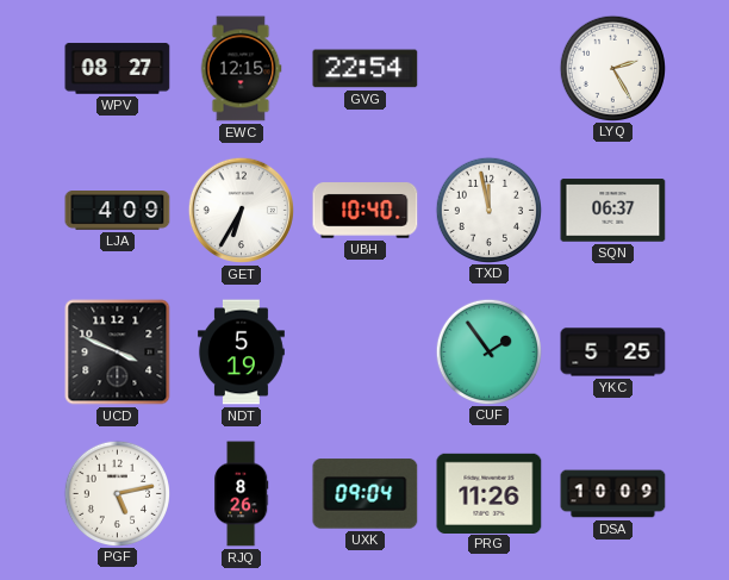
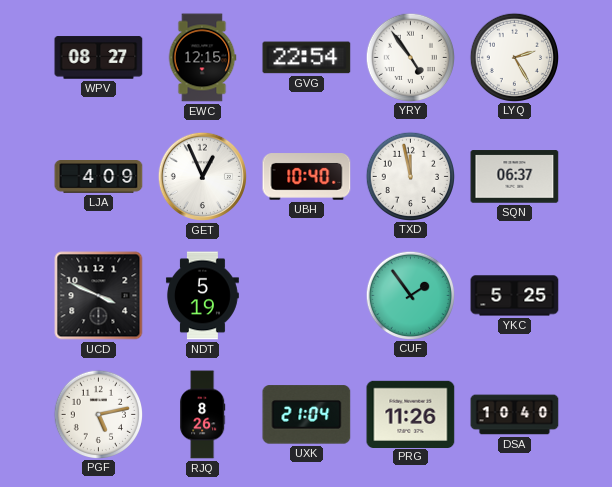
YRY: none -> 4:54 (410, 57)
GET: 6:35 -> 12:56 (202, 176)
UXK: 09:04 -> 21:04 (307, 415)
DSA: 10:09 -> 10:40 (515, 415)
